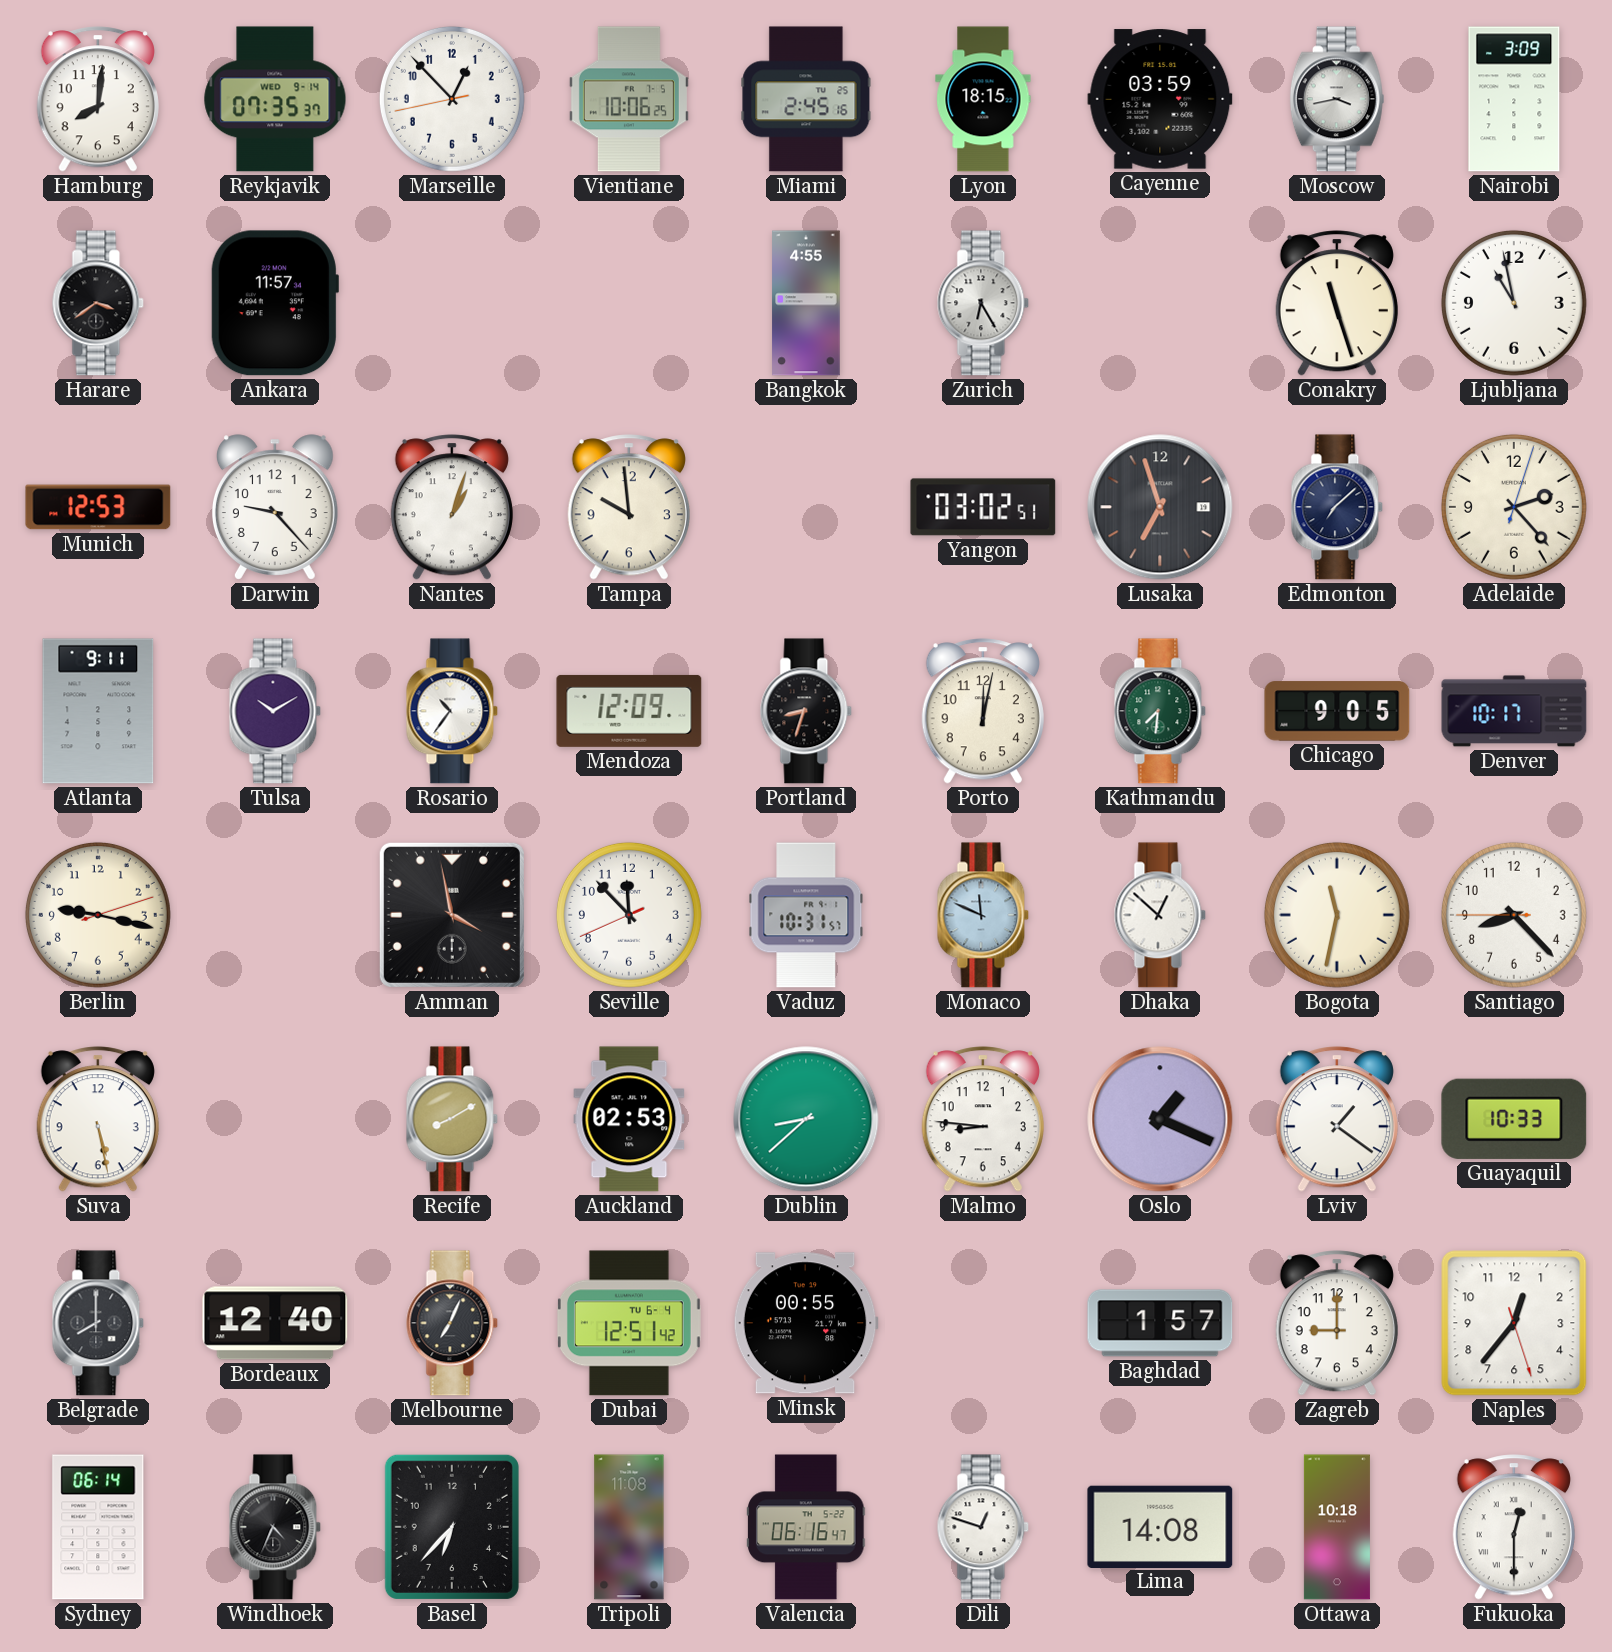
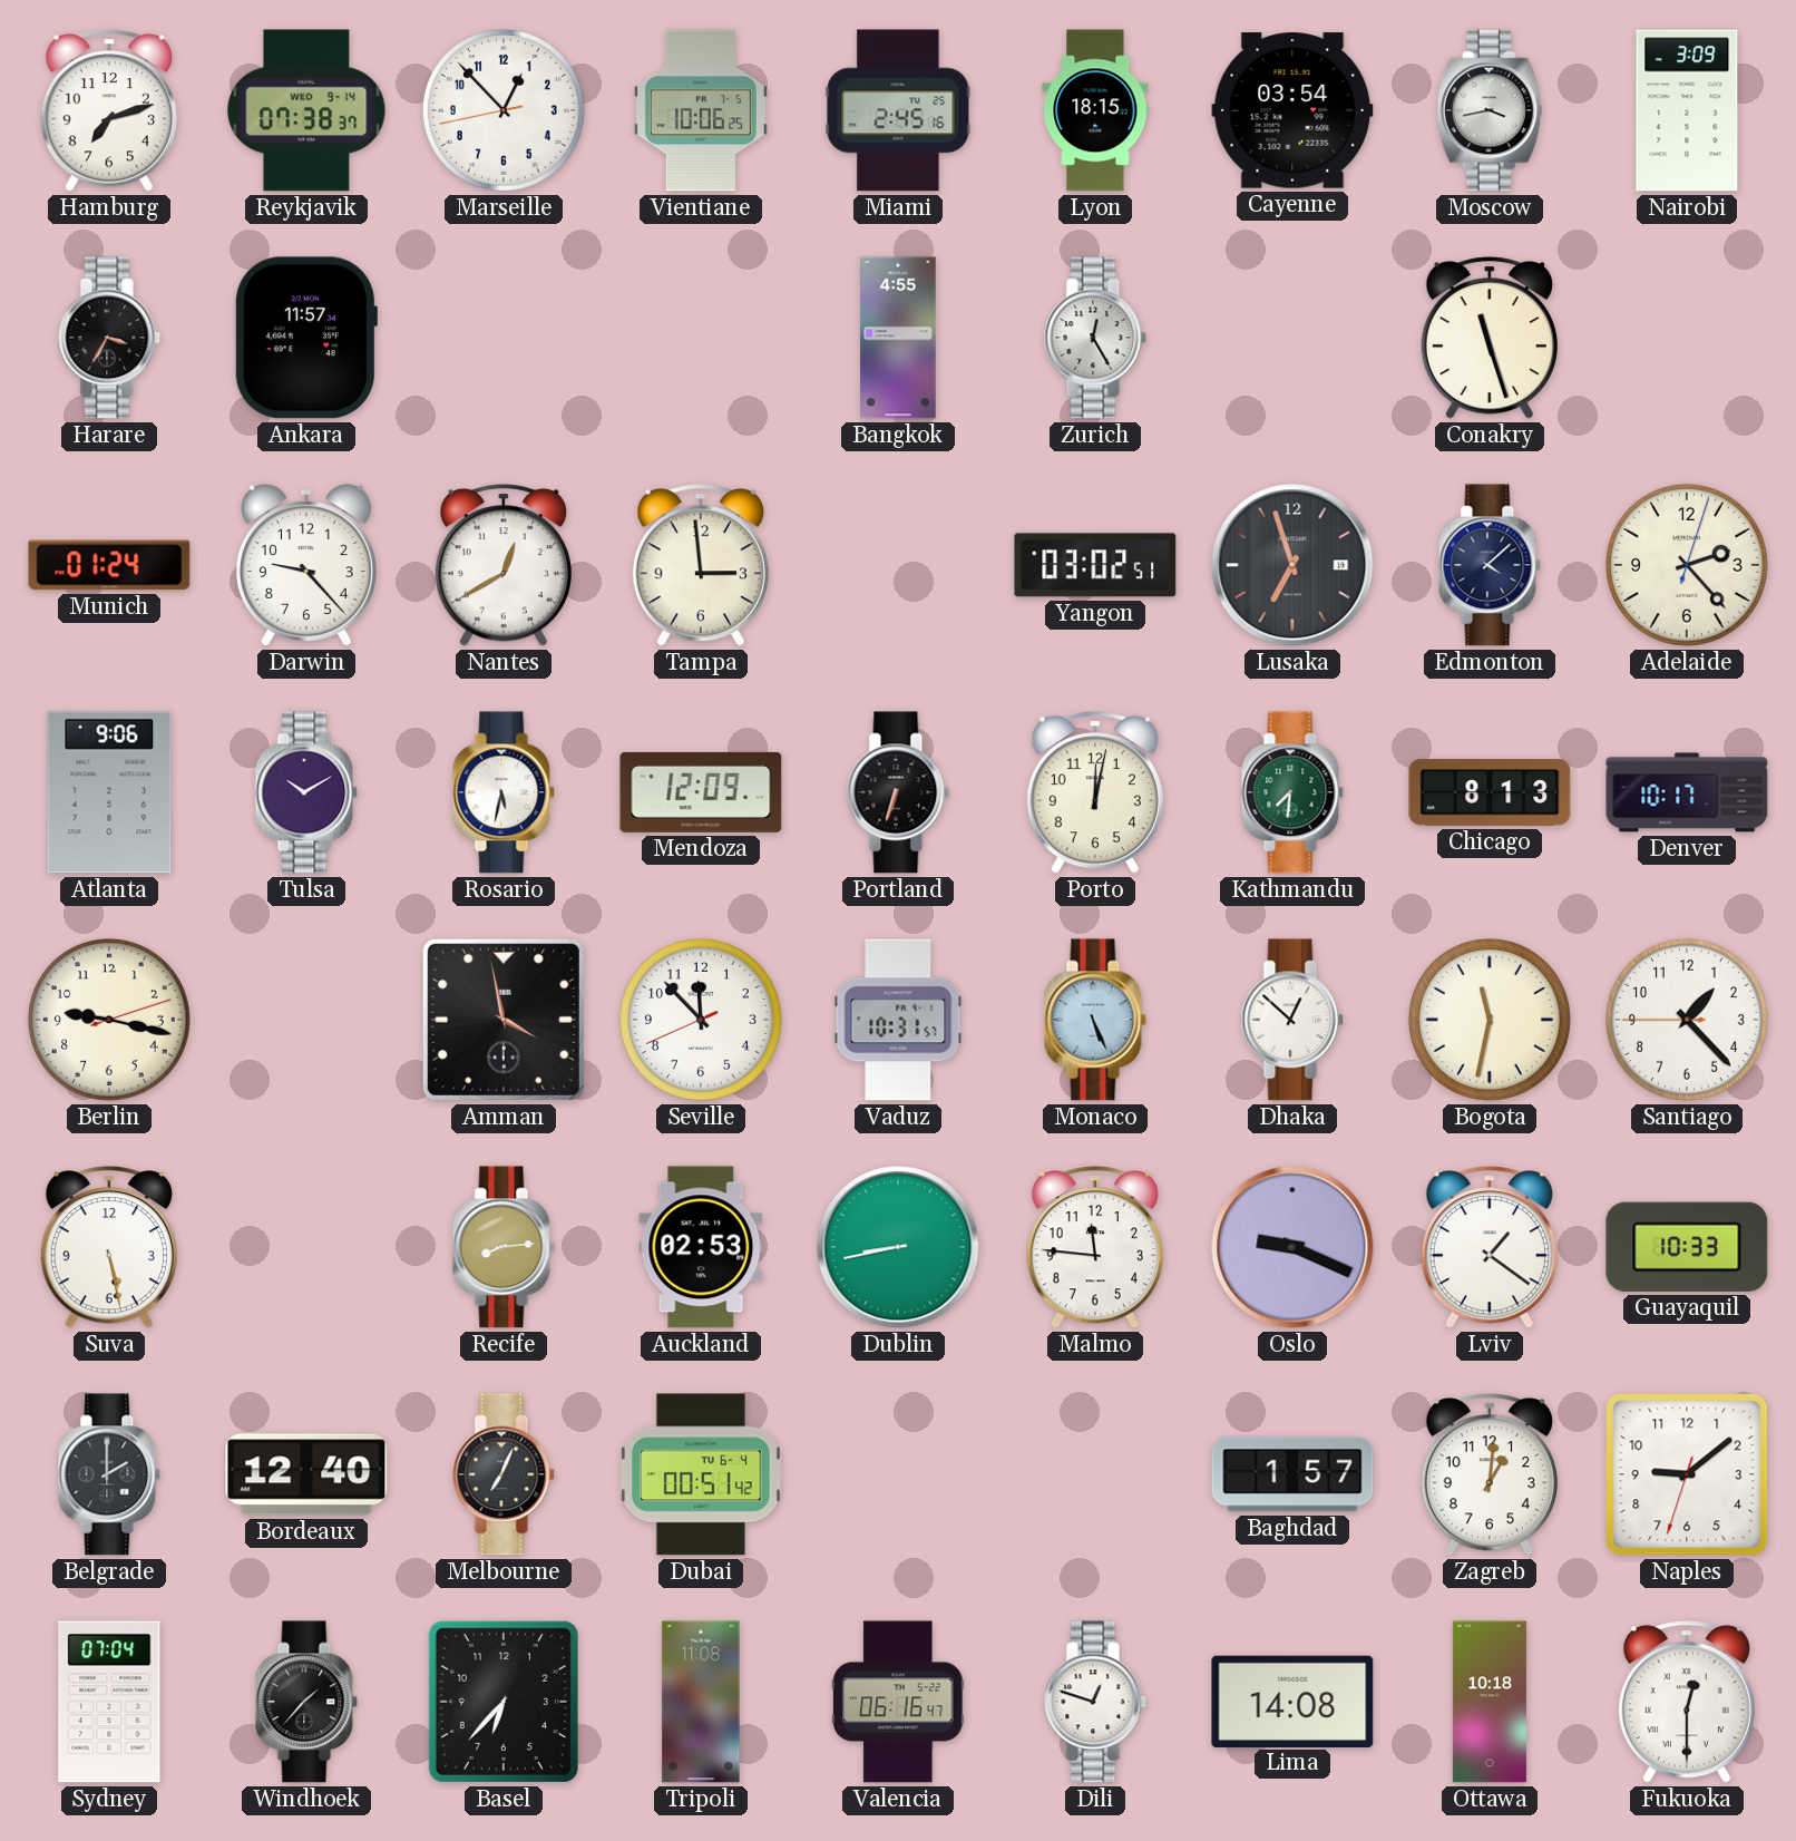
Hamburg: 8:01 -> 7:12 (109, 110)
Reykjavik: 07:35 -> 07:38 (306, 110)
Cayenne: 03:59 -> 03:54 (1292, 110)
Harare: 3:39 -> 3:35 (109, 338)
Zurich: 6:25 -> 12:25 (1095, 338)
Ljubljana: 10:58 -> none (1514, 303)
Munich: 12:53 -> 01:24 (109, 565)
Nantes: 1:03 -> 12:40 (504, 565)
Tampa: 9:59 -> 2:59 (701, 565)
Edmonton: 7:08 -> 4:08 (1490, 565)
Atlanta: 9:11 -> 9:06 (109, 792)
Rosario: 10:36 -> 5:32 (504, 792)
Portland: 8:33 -> 6:33 (898, 792)
Chicago: 9:05 -> 8:13 (1490, 792)
Monaco: 11:49 -> 5:26 (1095, 1020)
Santiago: 8:22 -> 1:22 (1687, 1020)
Recife: 8:10 -> 8:14 (504, 1247)
Dublin: 8:38 -> 8:43 (898, 1247)
Malmo: 8:46 -> 11:46 (1095, 1247)
Oslo: 1:19 -> 9:19 (1292, 1247)
Belgrade: 8:00 -> 2:00 (109, 1474)
Dubai: 12:51 -> 00:51 (701, 1474)
Minsk: 00:55 -> none (806, 1323)
Zagreb: 9:00 -> 1:01 (1490, 1474)
Naples: 12:36 -> 9:08 (1687, 1474)
Sydney: 06:14 -> 07:04 (109, 1702)
Windhoek: 4:34 -> 1:37 (306, 1702)
